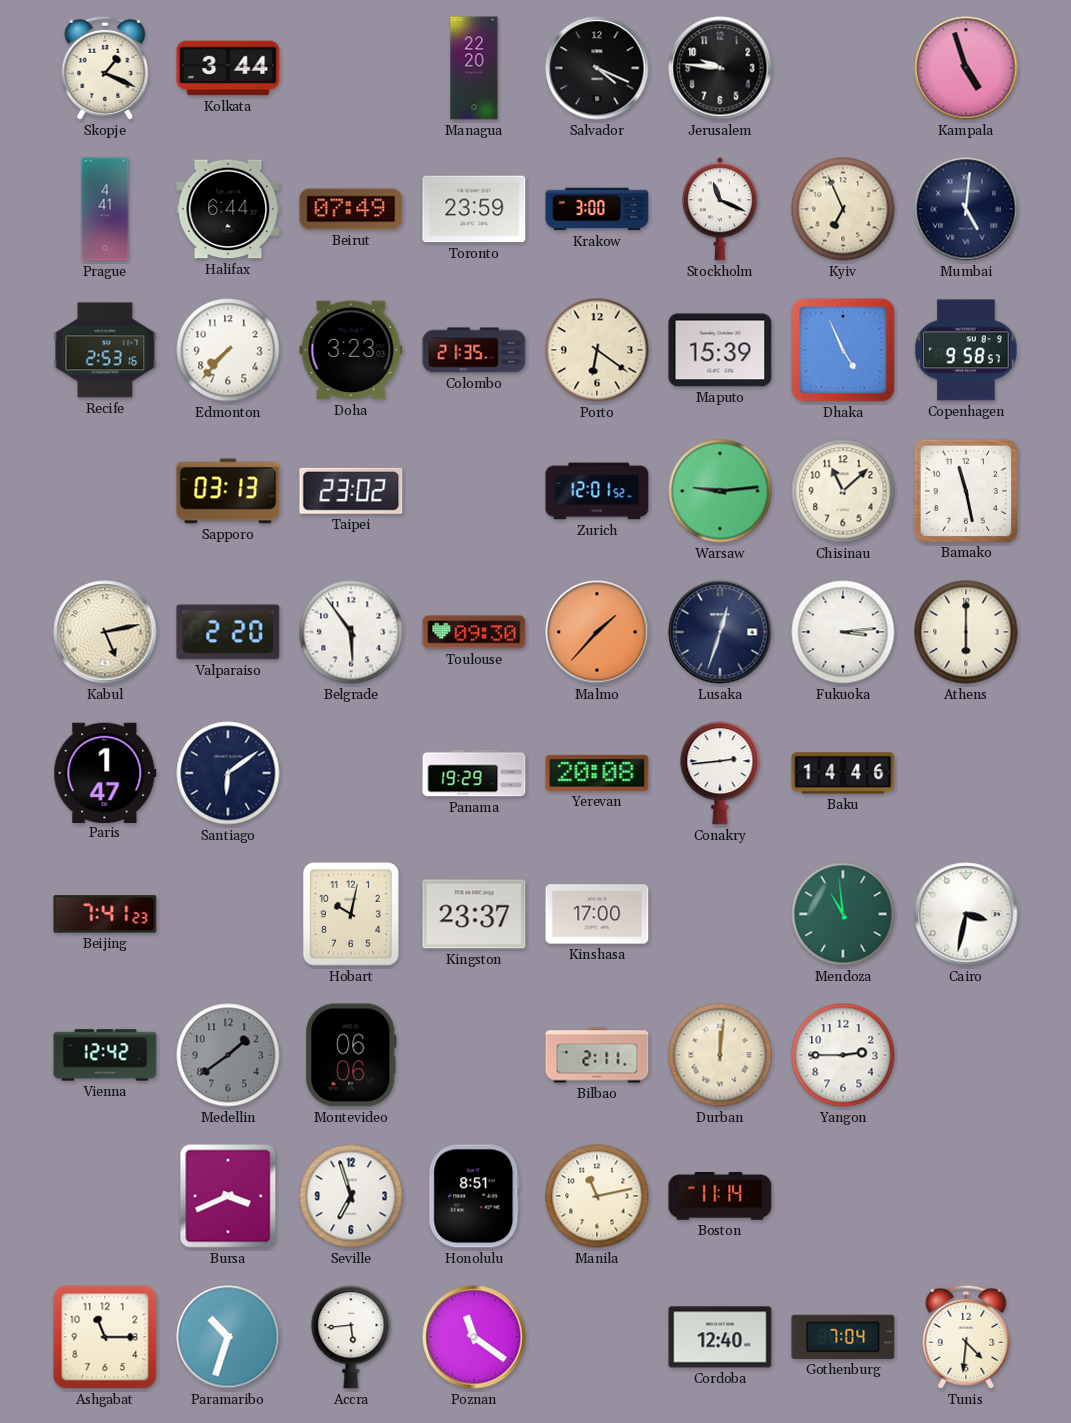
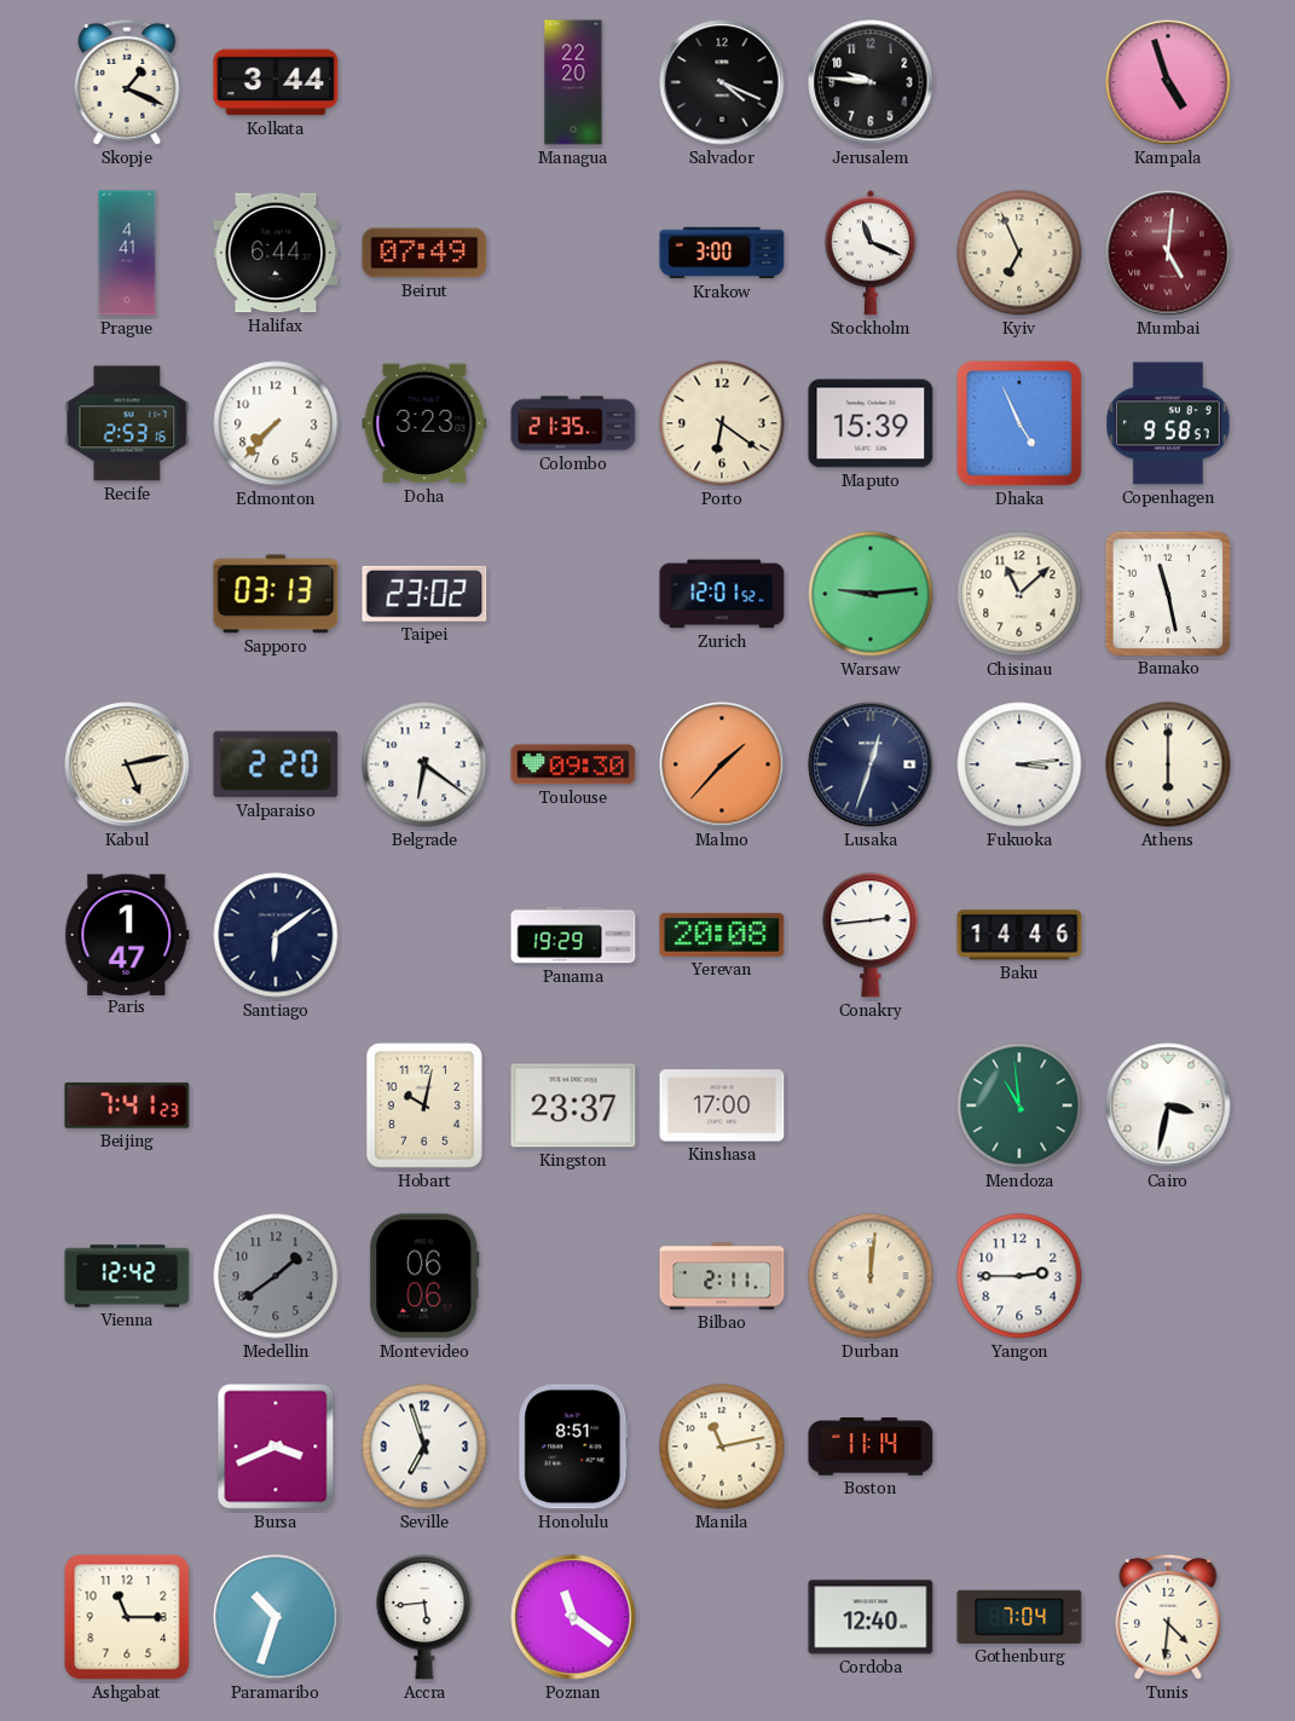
Toronto: 23:59 -> none (474, 209)
Mumbai dial: navy -> burgundy (1168, 253)
Belgrade: 5:54 -> 6:21 (424, 764)
